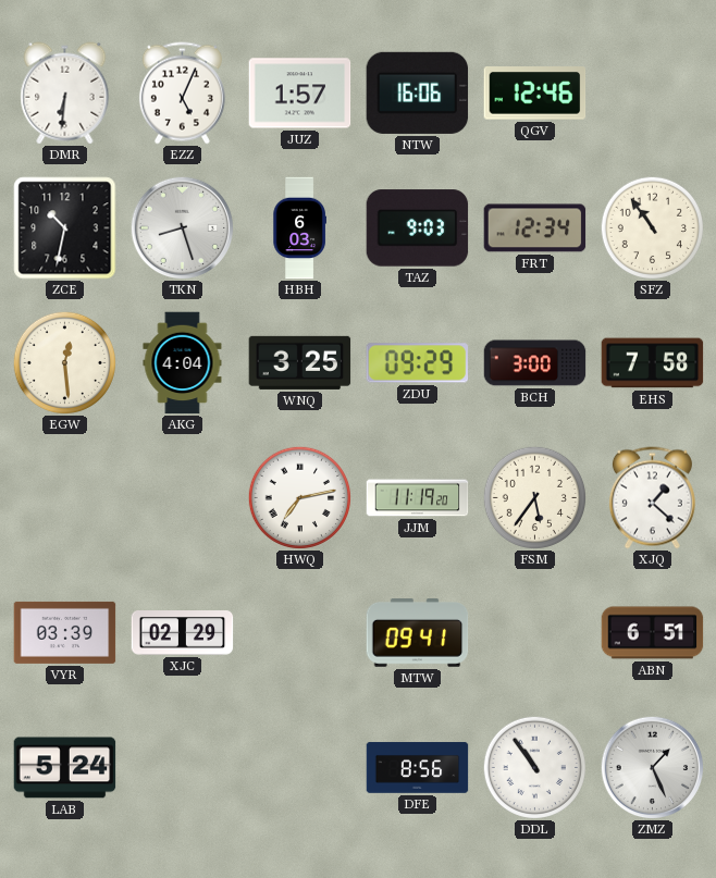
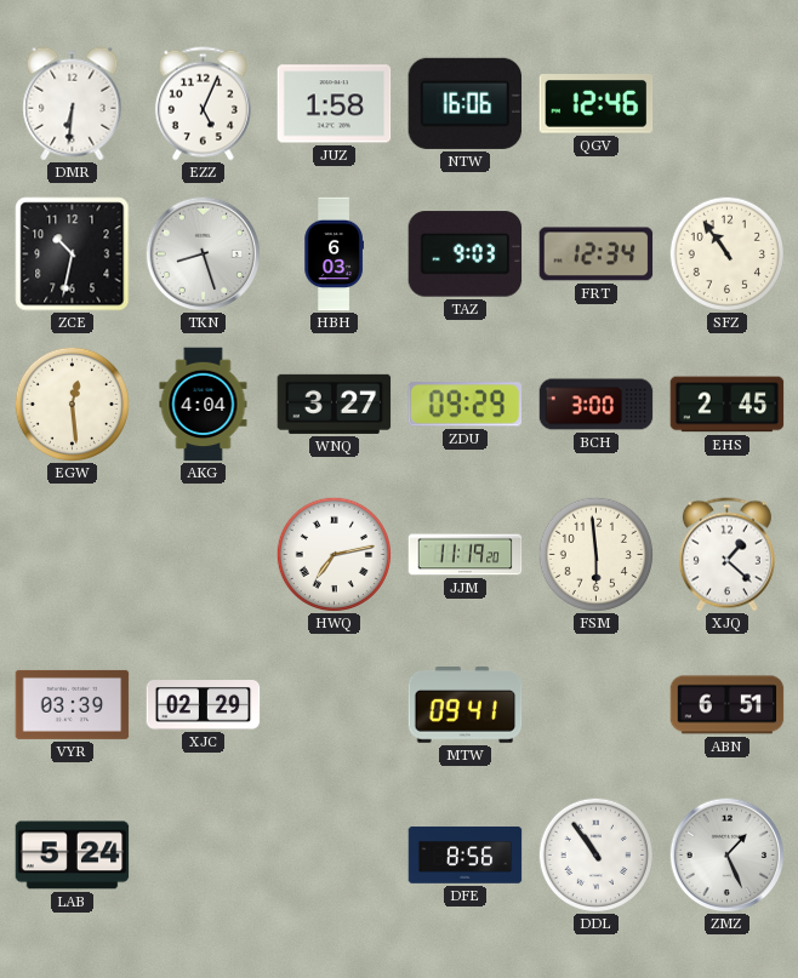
JUZ: 1:57 -> 1:58 (335, 104)
WNQ: 3:25 -> 3:27 (335, 404)
EHS: 7:58 -> 2:45 (728, 405)
FSM: 5:36 -> 5:59 (595, 554)
